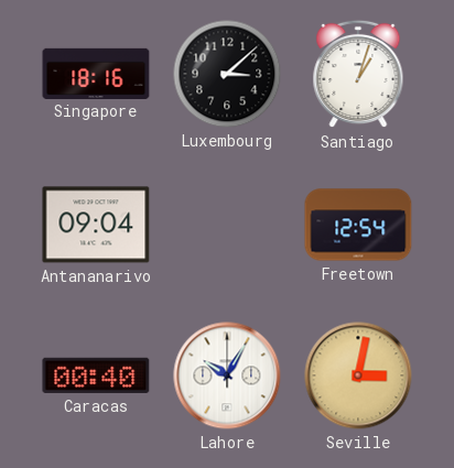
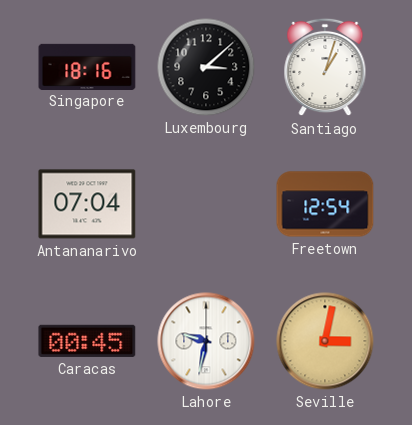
Antananarivo: 09:04 -> 07:04 (87, 204)
Caracas: 00:40 -> 00:45 (87, 341)
Lahore: 10:05 -> 9:32 (206, 341)
